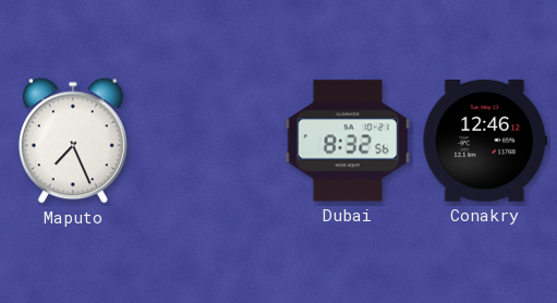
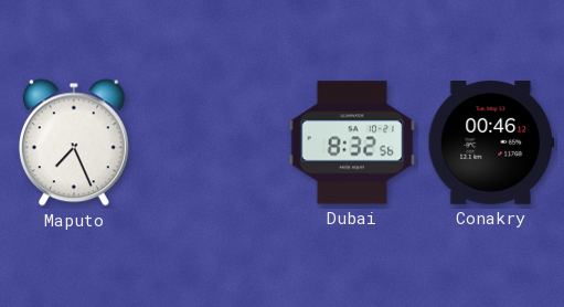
Conakry: 12:46 -> 00:46 (491, 144)
